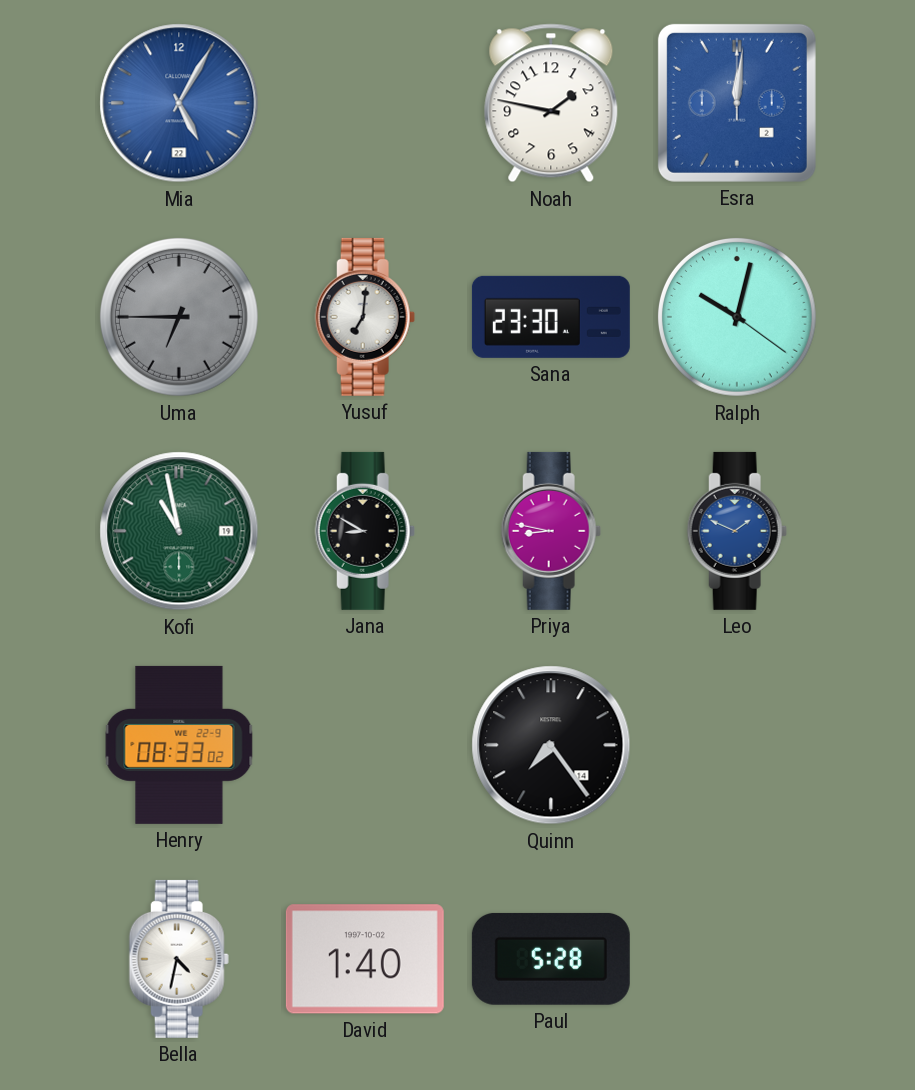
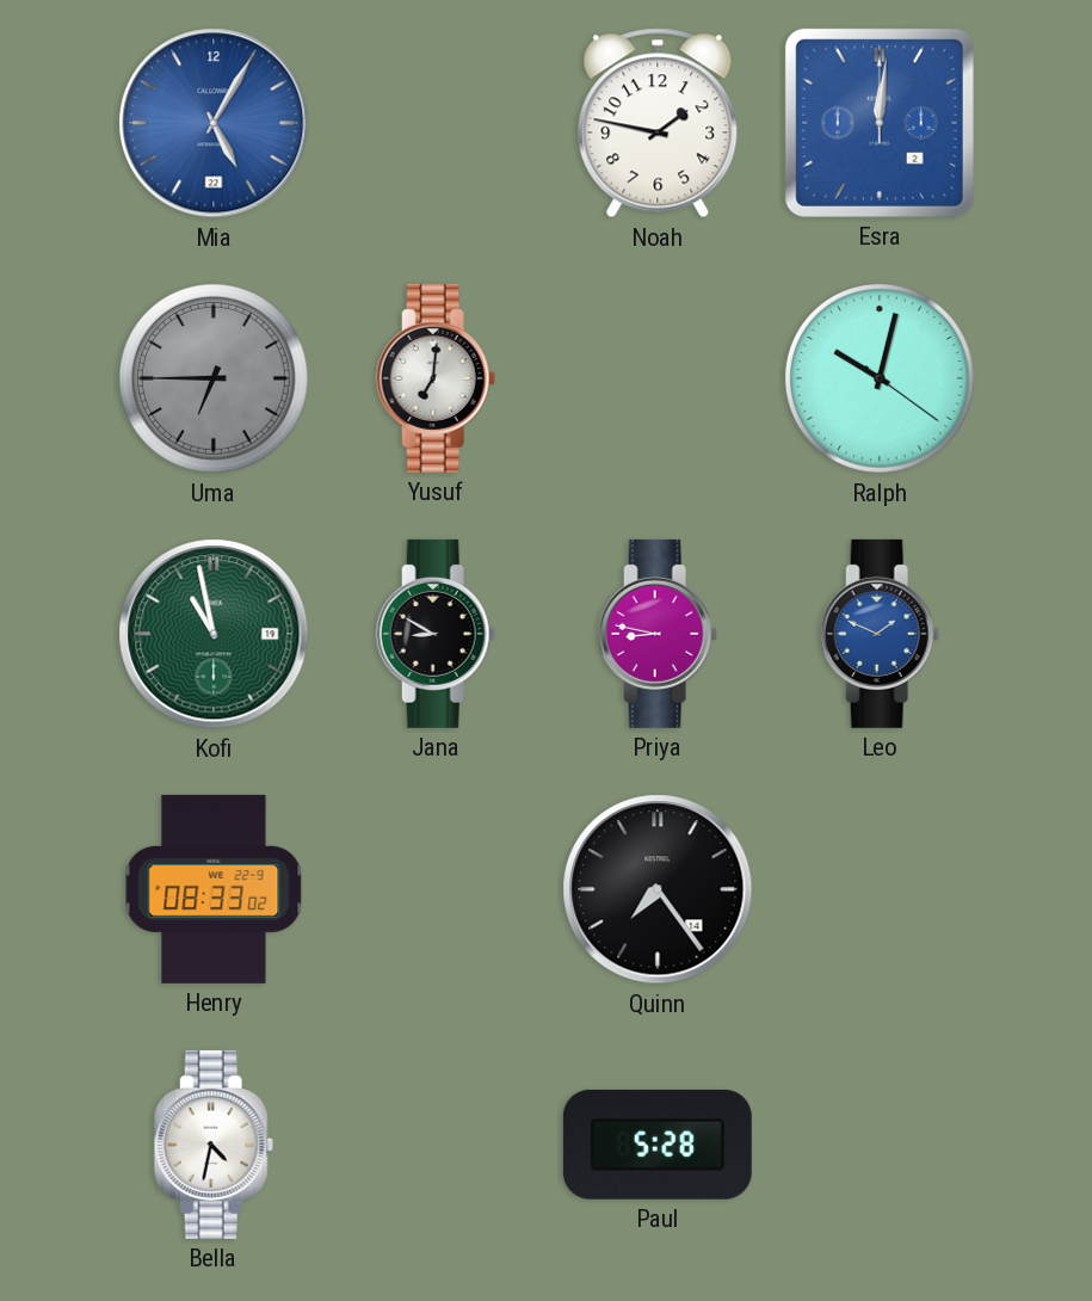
Sana: 23:30 -> none (551, 317)
David: 1:40 -> none (365, 959)
